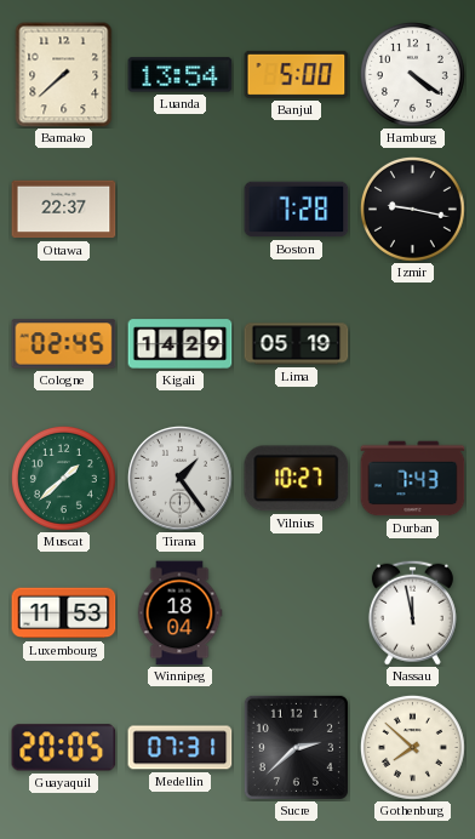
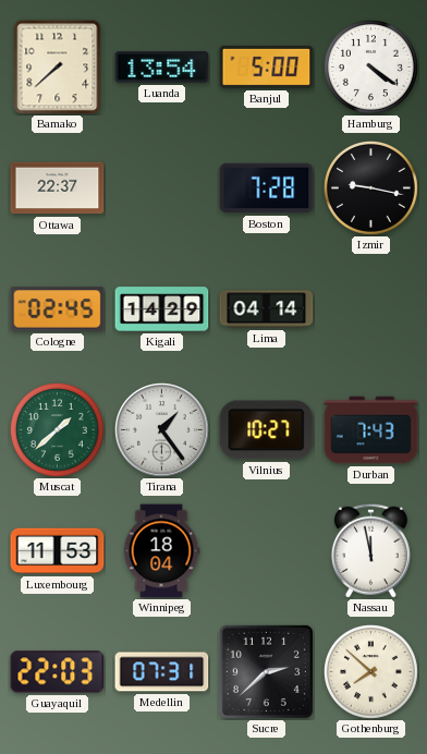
Lima: 05:19 -> 04:14 (267, 309)
Guayaquil: 20:05 -> 22:03 (58, 672)
